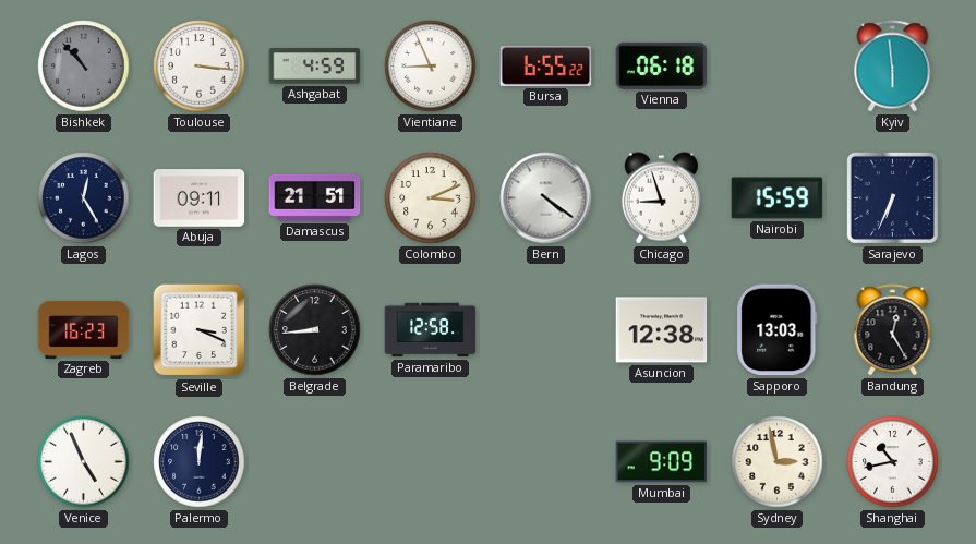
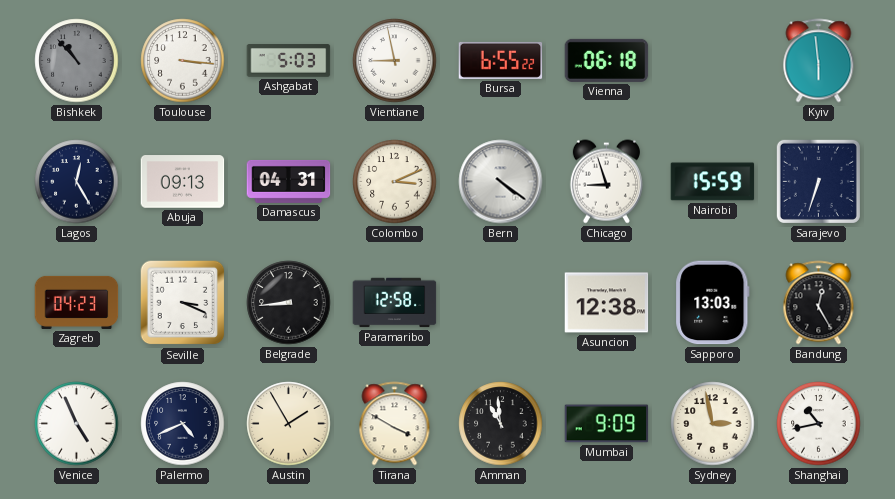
Ashgabat: 4:59 -> 5:03 (289, 61)
Vientiane: 8:56 -> 8:58 (395, 61)
Abuja: 09:11 -> 09:13 (183, 182)
Damascus: 21:51 -> 04:31 (289, 181)
Sarajevo: 6:34 -> 6:33 (818, 181)
Zagreb: 16:23 -> 04:23 (77, 302)
Palermo: 12:01 -> 4:41 (183, 424)
Austin: none -> 1:55 (289, 424)
Tirana: none -> 3:50 (395, 424)
Amman: none -> 10:59 (501, 424)
